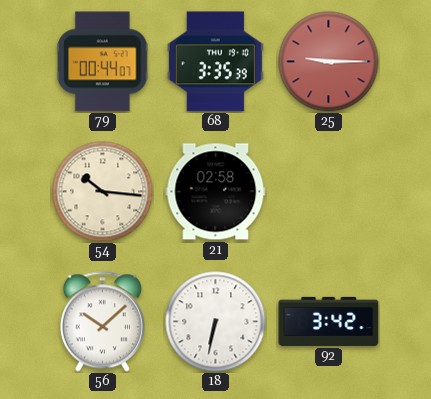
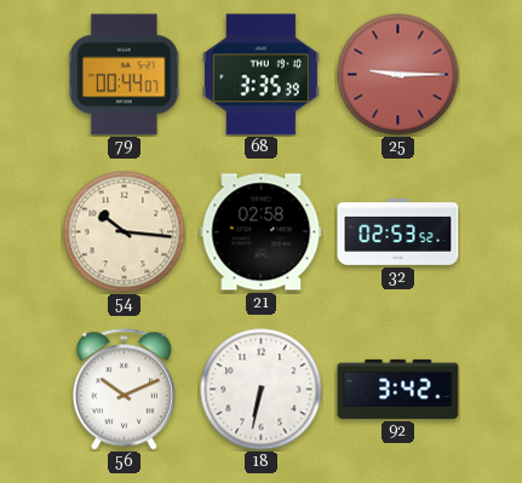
32: none -> 02:53 (398, 232)
56: 10:08 -> 10:11 (124, 390)
